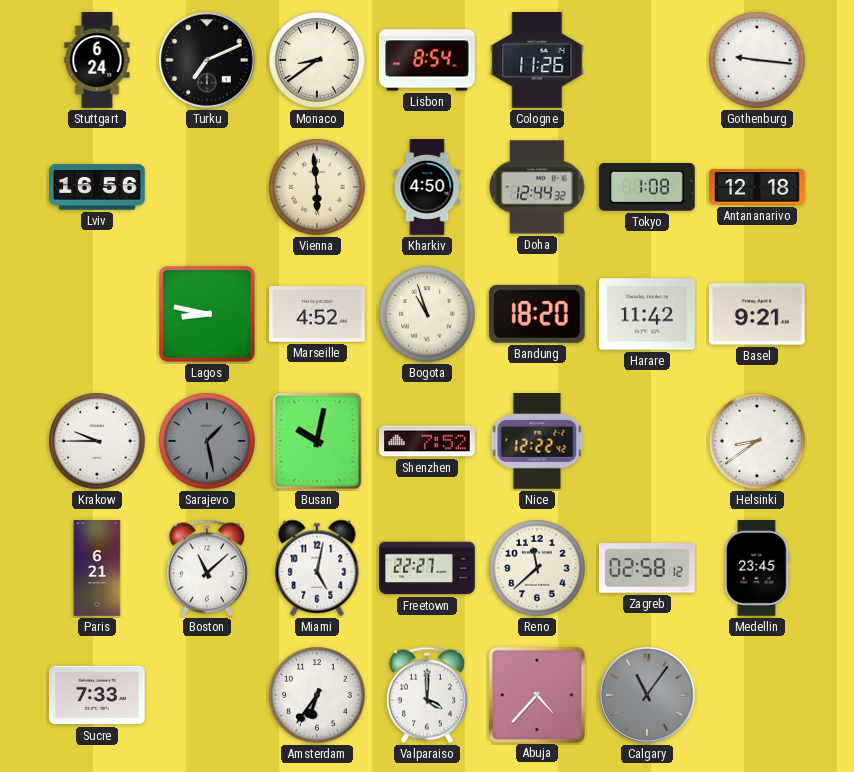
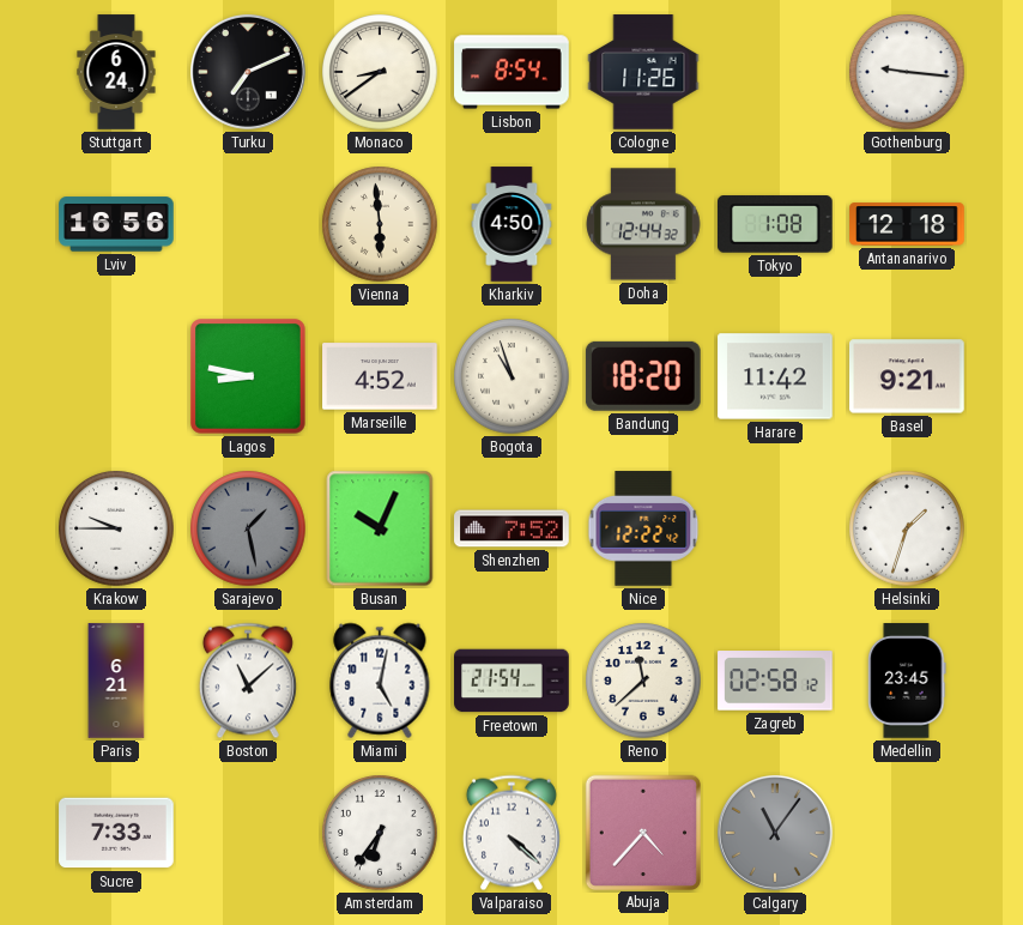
Busan: 10:02 -> 10:04 (380, 528)
Helsinki: 8:39 -> 1:33 (907, 528)
Freetown: 22:27 -> 21:54 (512, 681)
Valparaiso: 4:00 -> 4:22 (512, 833)
